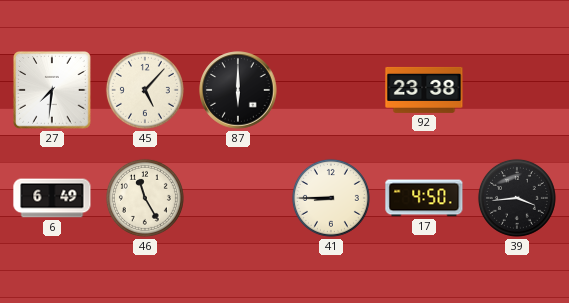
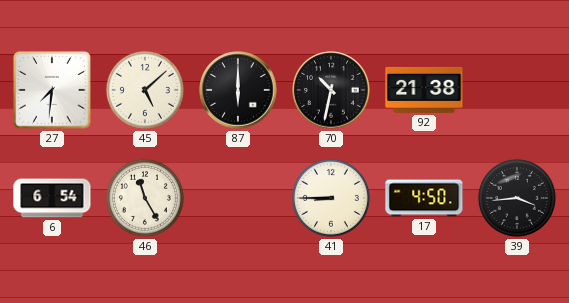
45: 5:07 -> 5:08 (145, 90)
70: none -> 10:32 (331, 90)
92: 23:38 -> 21:38 (424, 90)
6: 6:49 -> 6:54 (52, 198)
